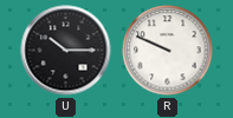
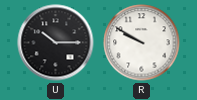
R: 9:49 -> 9:50 (142, 43)
